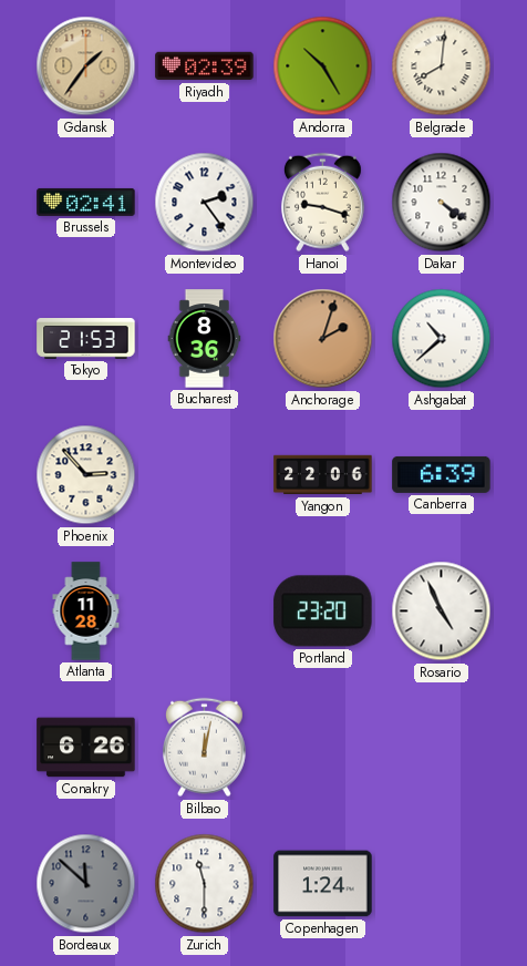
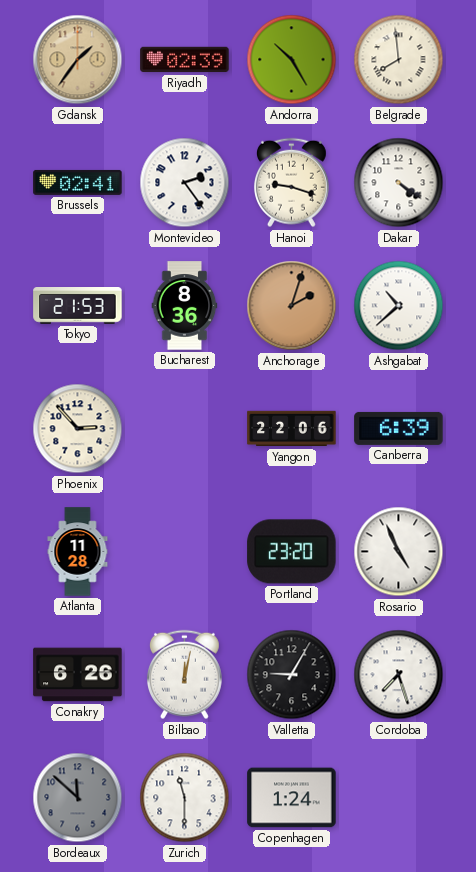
Belgrade: 8:01 -> 7:59 (399, 60)
Valletta: none -> 9:05 (292, 675)
Cordoba: none -> 7:27 (399, 675)
